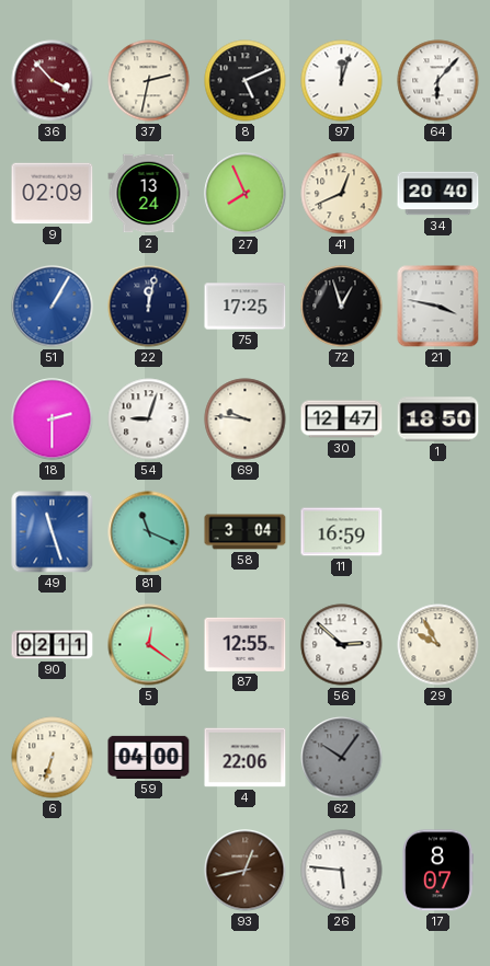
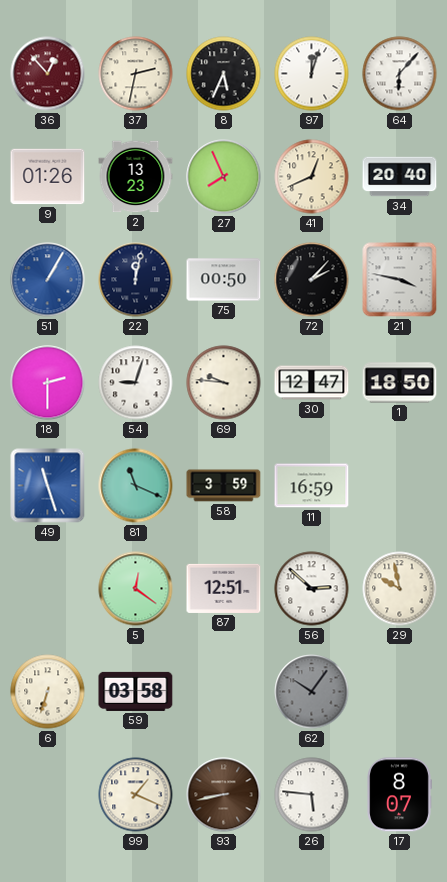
36: 3:53 -> 12:53 (48, 74)
8: 5:11 -> 5:34 (224, 74)
9: 02:09 -> 01:26 (48, 177)
2: 13:24 -> 13:23 (136, 177)
75: 17:25 -> 00:50 (224, 280)
72: 12:57 -> 2:07 (312, 280)
58: 3:04 -> 3:59 (224, 486)
90: 02:11 -> none (53, 645)
87: 12:55 -> 12:51 (224, 588)
29: 9:55 -> 9:58 (400, 589)
59: 04:00 -> 03:58 (136, 691)
4: 22:06 -> none (246, 758)
99: none -> 1:19 (136, 795)
93: 12:43 -> 8:43 (224, 795)
